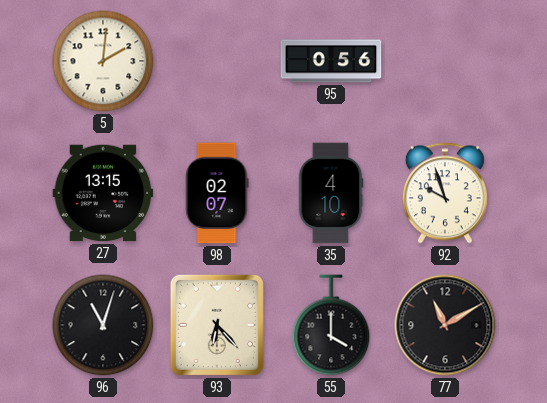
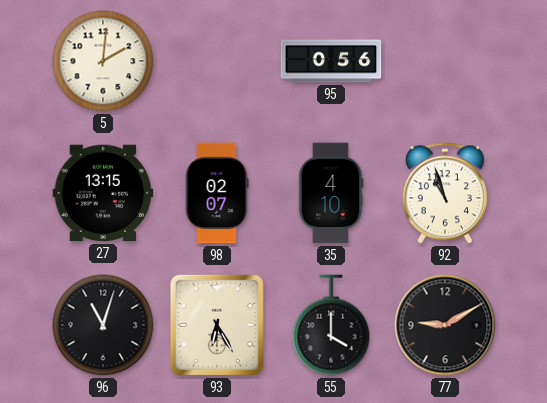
92: 9:57 -> 10:57 (445, 193)
93: 6:23 -> 6:25 (217, 325)
77: 11:10 -> 9:10 (445, 325)
